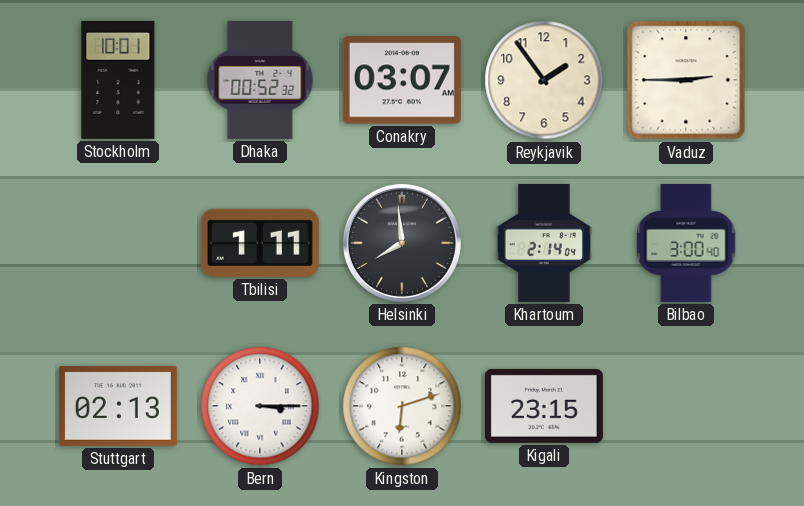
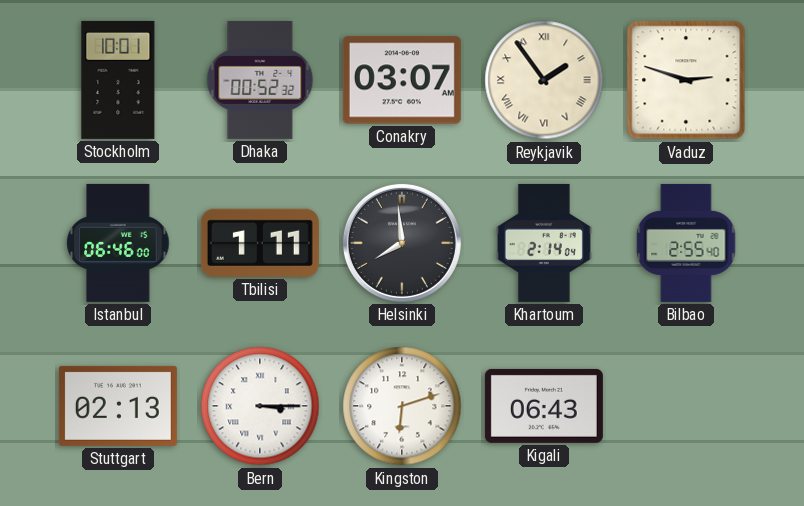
Reykjavik numerals: Arabic -> Roman (544, 80)
Vaduz: 2:45 -> 2:48 (686, 80)
Istanbul: none -> 06:46 (118, 243)
Bilbao: 3:00 -> 2:55 (686, 243)
Kigali: 23:15 -> 06:43 (544, 406)
